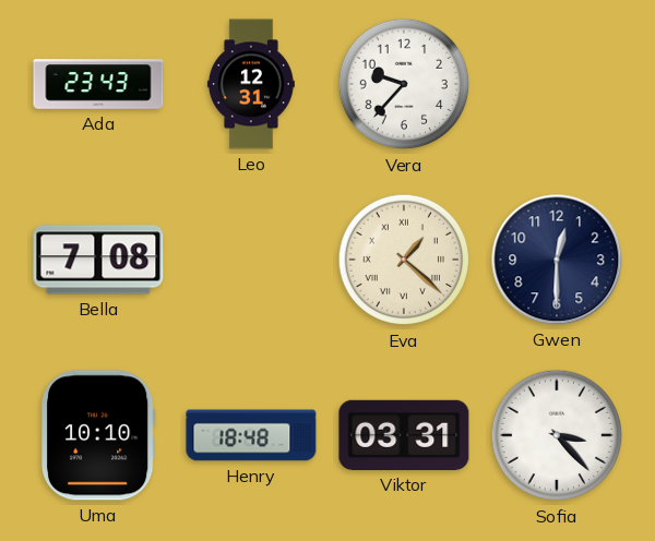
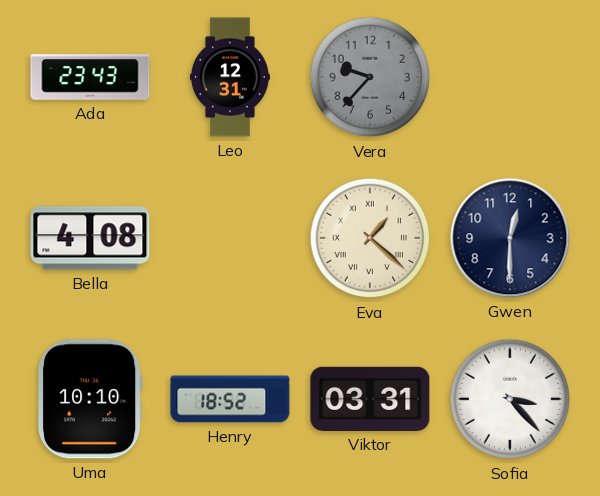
Vera dial: white -> grey (370, 77)
Bella: 7:08 -> 4:08 (90, 238)
Henry: 18:48 -> 18:52 (230, 399)
